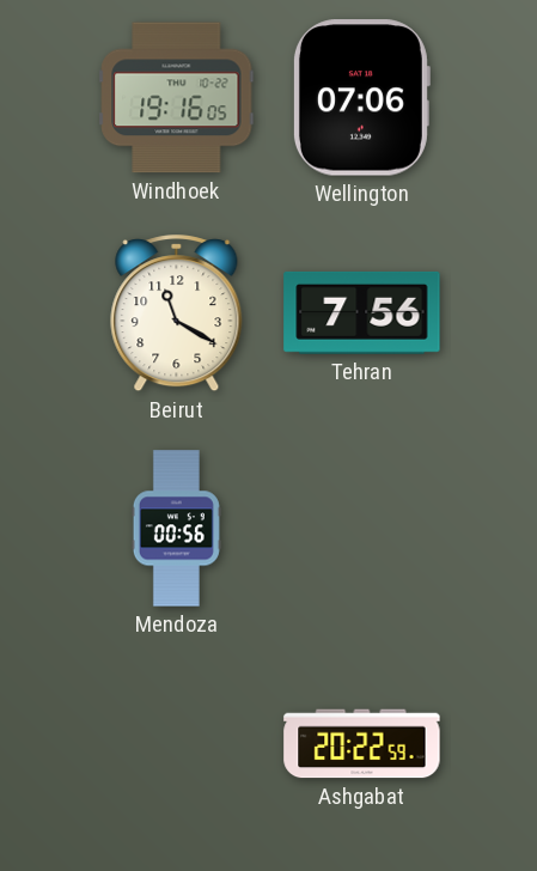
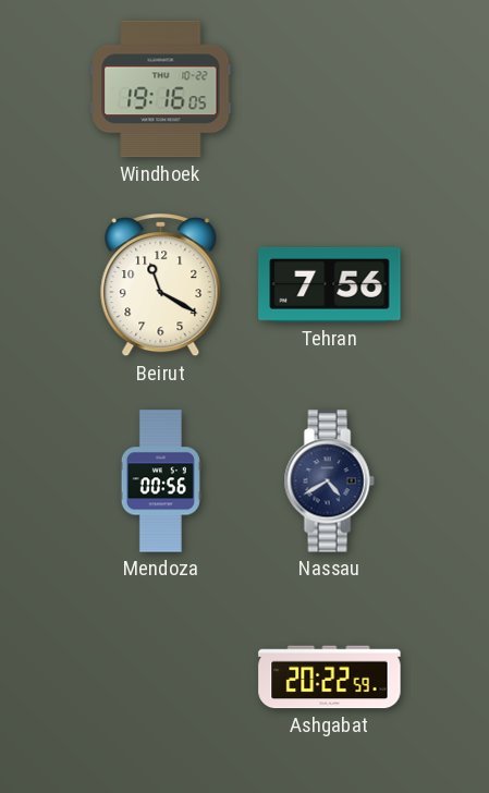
Wellington: 07:06 -> none (361, 98)
Nassau: none -> 4:40 (329, 481)
